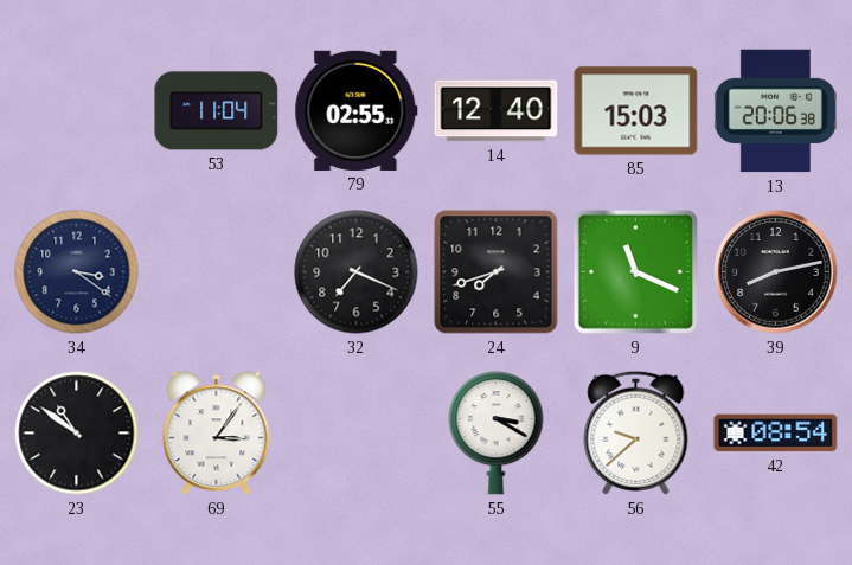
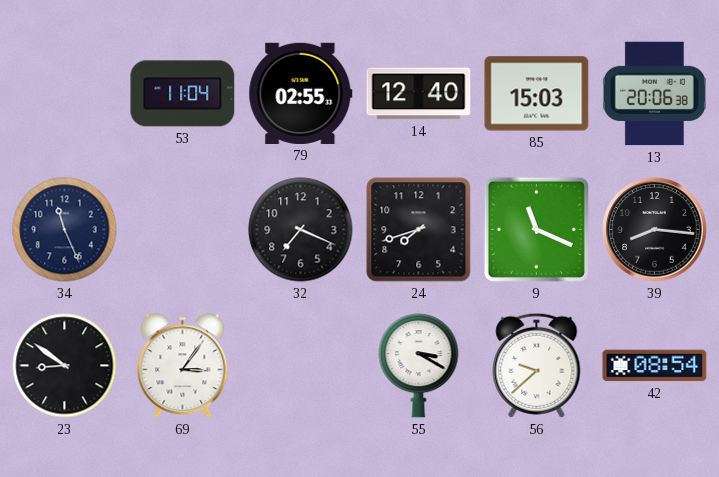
34: 3:21 -> 11:26 (65, 230)
39: 8:13 -> 8:16 (655, 230)
23: 10:51 -> 8:51 (65, 366)
